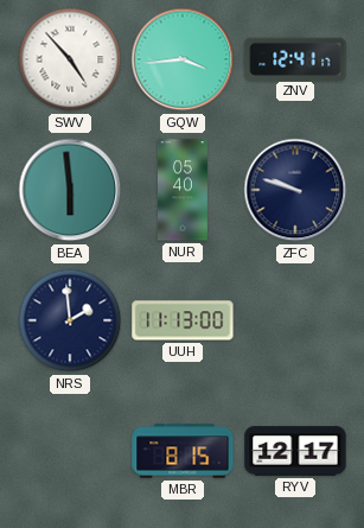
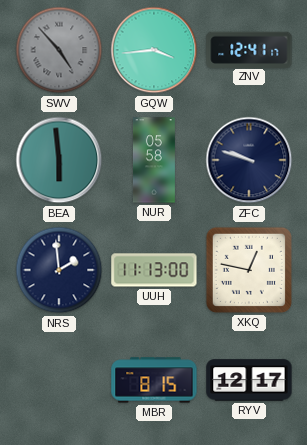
SWV dial: white -> grey (59, 50)
NUR: 05:40 -> 05:58 (154, 160)
XKQ: none -> 12:47 (249, 270)
